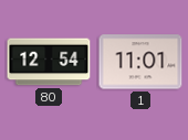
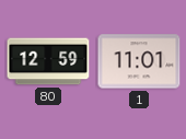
80: 12:54 -> 12:59 (48, 61)
